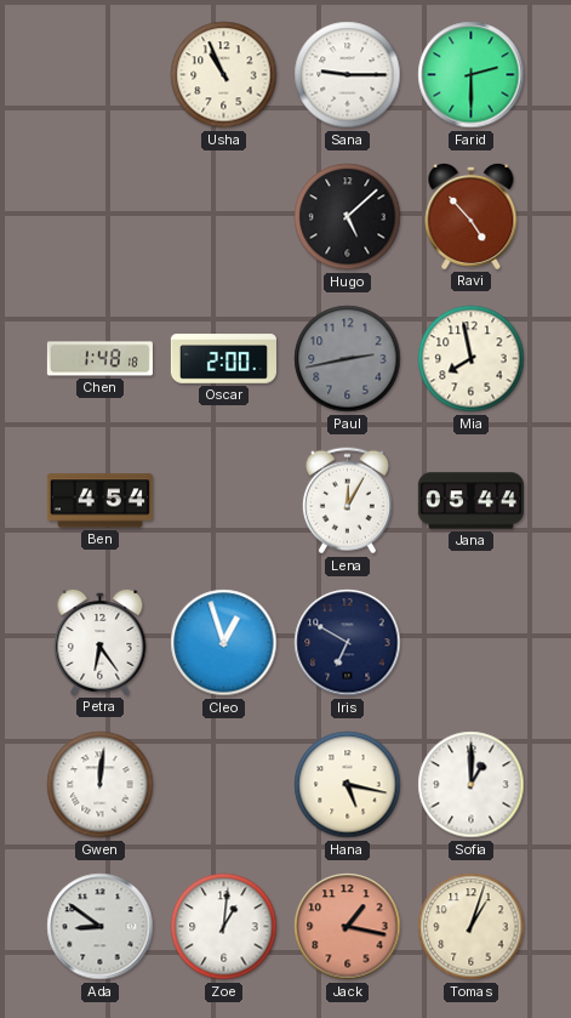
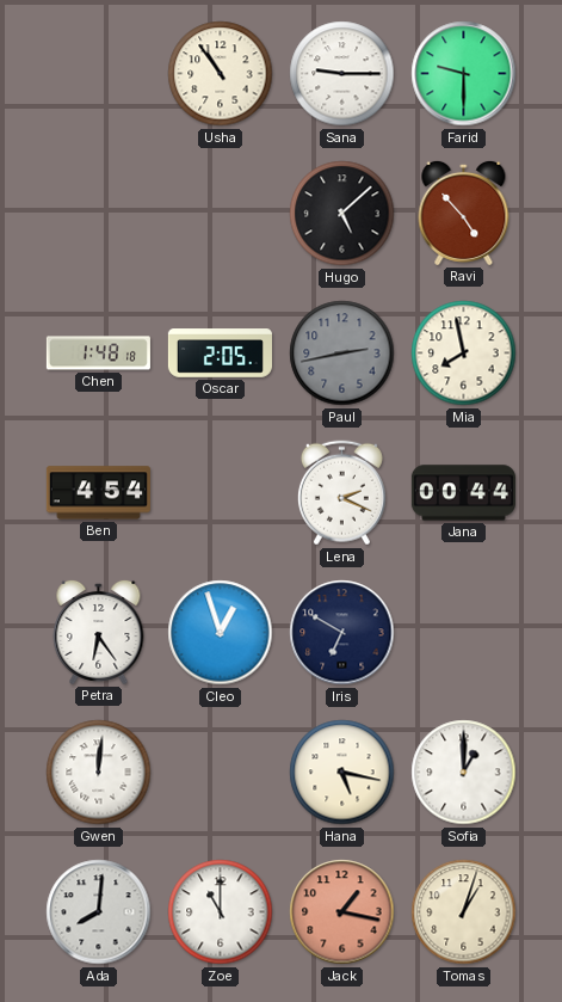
Usha: 10:56 -> 10:54 (221, 74)
Farid: 2:30 -> 9:30 (464, 74)
Oscar: 2:00 -> 2:05 (220, 354)
Lena: 12:05 -> 2:19 (341, 493)
Jana: 05:44 -> 00:44 (463, 493)
Ada: 8:51 -> 8:01 (99, 912)
Zoe: 1:01 -> 11:00 (221, 912)
